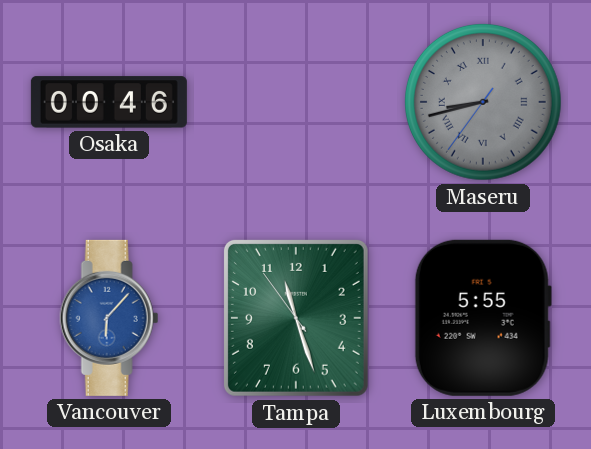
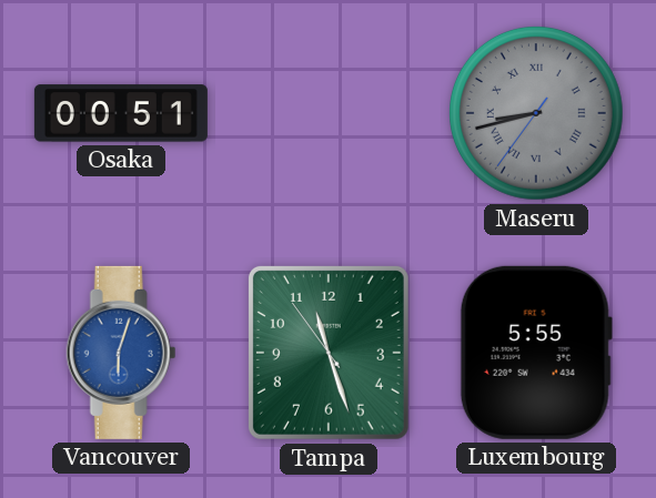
Osaka: 00:46 -> 00:51 (121, 113)
Vancouver: 6:07 -> 6:03 (121, 353)
